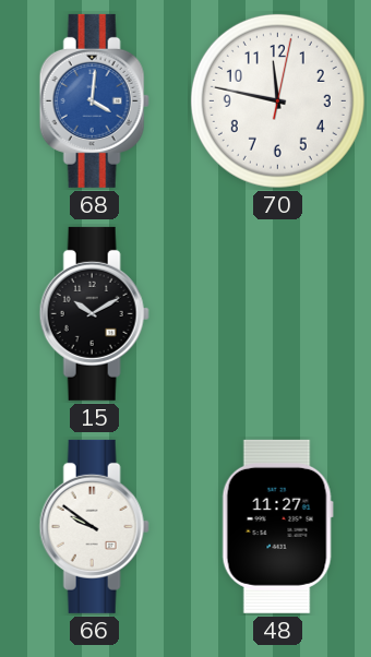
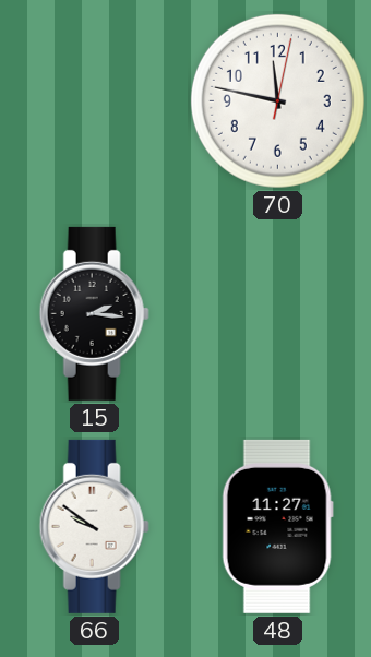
68: 4:01 -> none (94, 100)
15: 10:10 -> 2:16 (94, 313)
